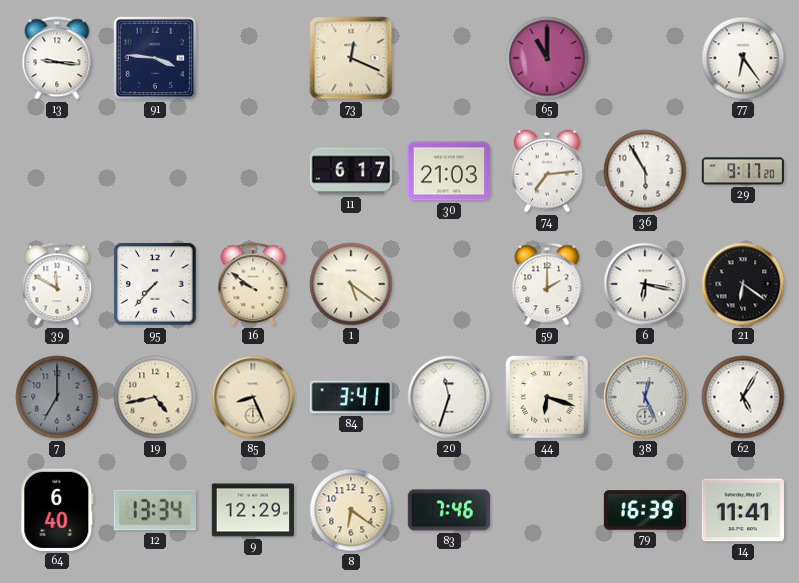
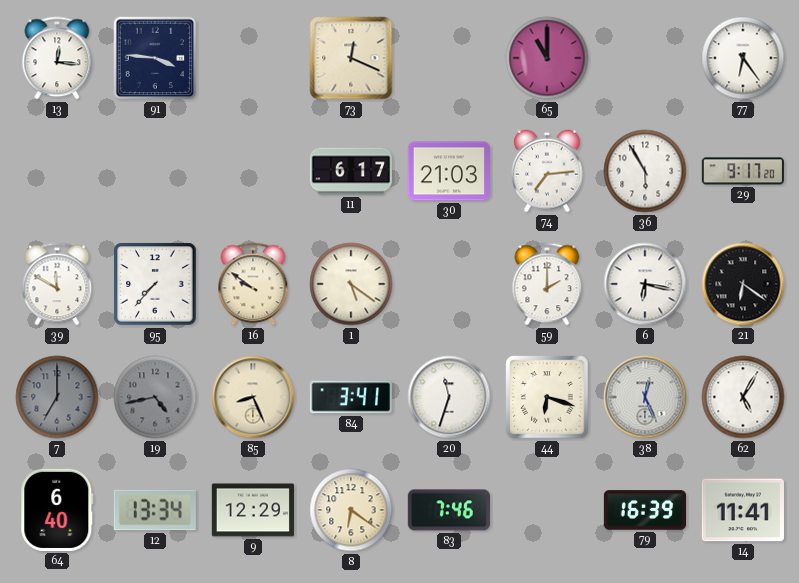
13: 9:16 -> 12:16 (57, 58)
19 dial: cream -> grey (155, 397)
